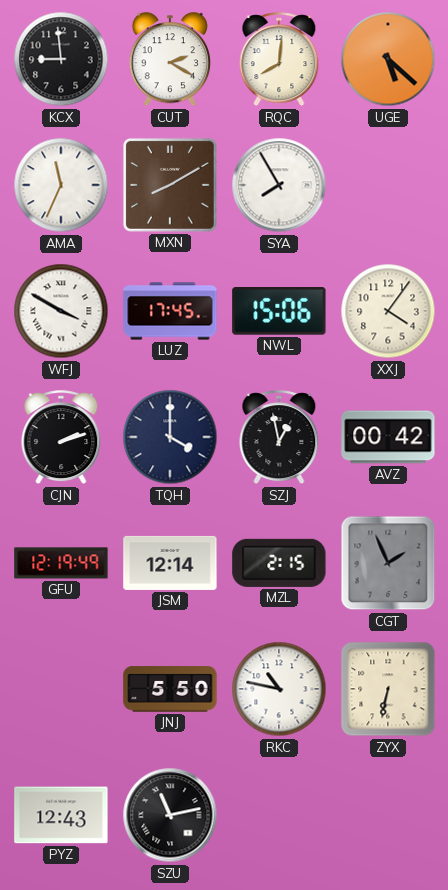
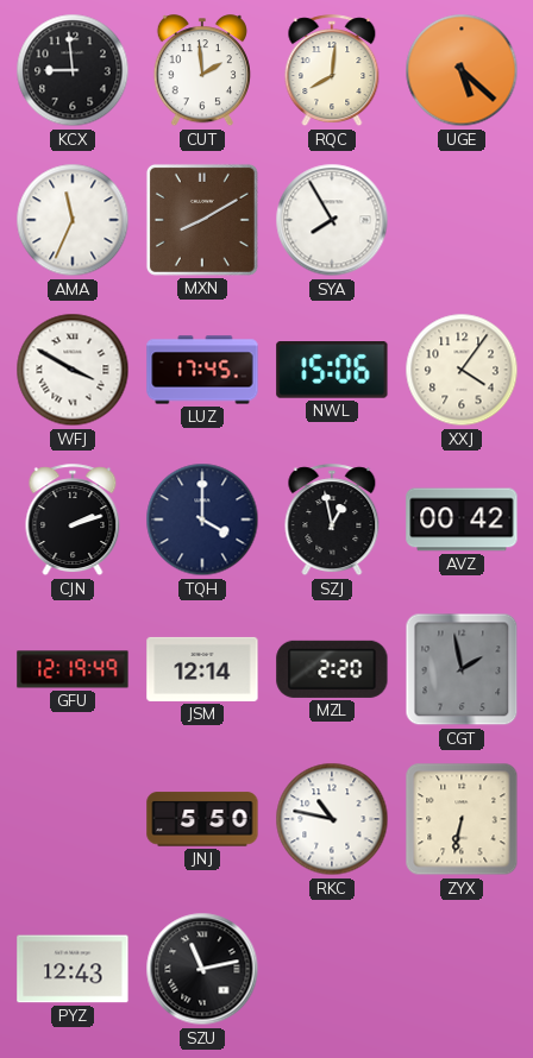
CUT: 2:20 -> 1:59 (202, 71)
MZL: 2:15 -> 2:20 (332, 669)
CGT: 1:56 -> 1:58 (462, 669)
